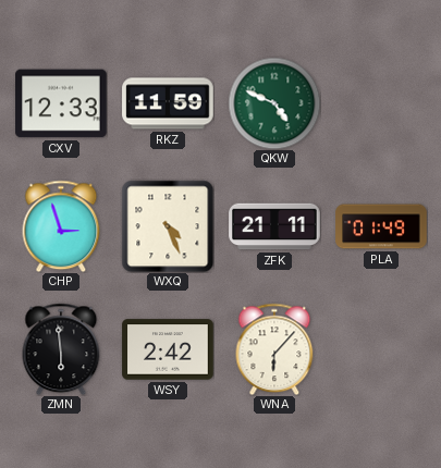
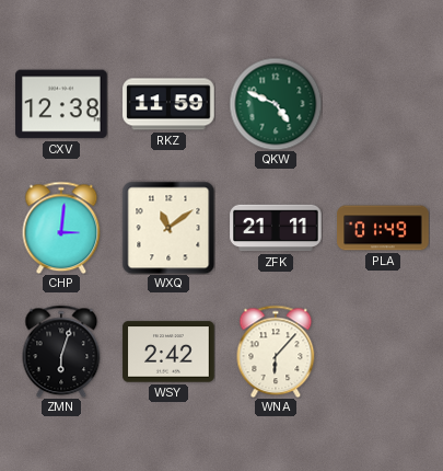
CXV: 12:33 -> 12:38 (61, 104)
CHP: 2:57 -> 3:01 (61, 228)
WXQ: 4:26 -> 11:09 (168, 228)
ZMN: 5:59 -> 6:03 (61, 352)
